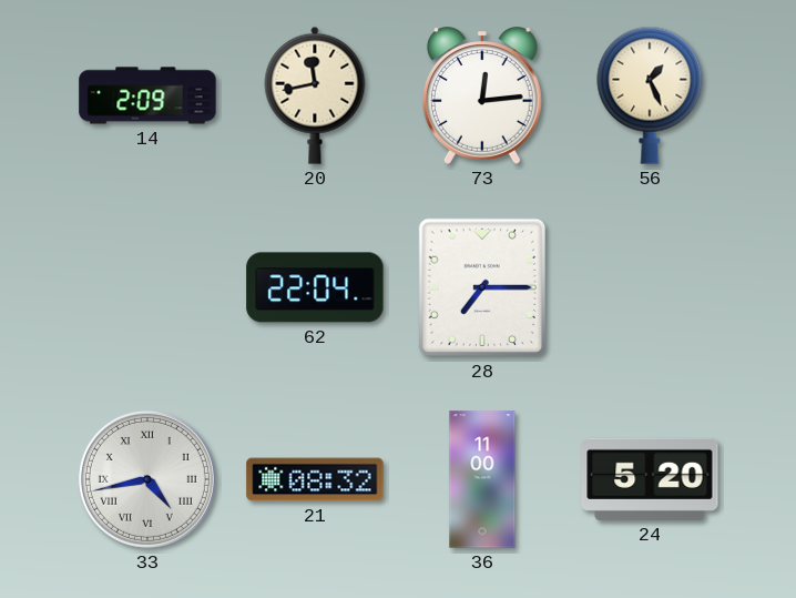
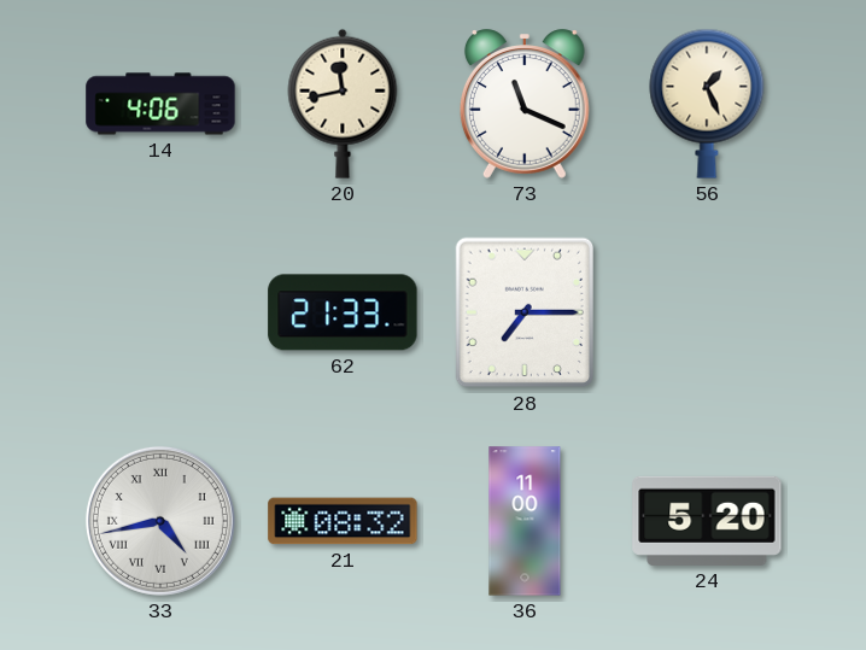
14: 2:09 -> 4:06 (160, 104)
73: 12:14 -> 11:19 (525, 104)
62: 22:04 -> 21:33 (343, 312)
